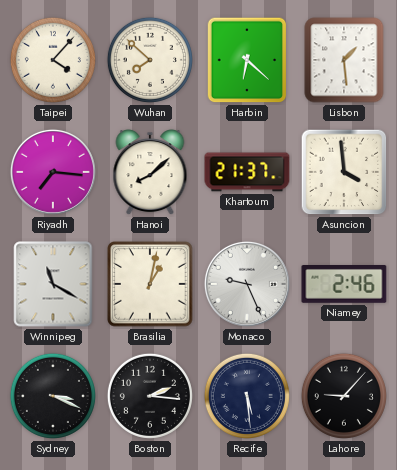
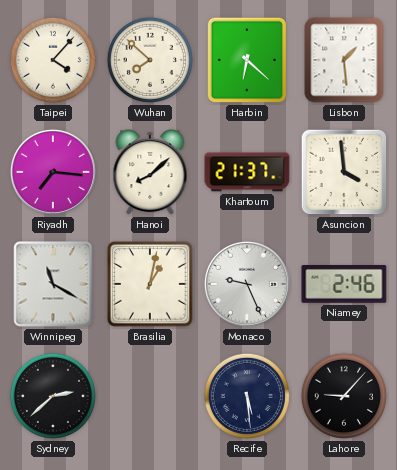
Sydney: 3:19 -> 2:38 (53, 396)
Boston: 2:16 -> none (150, 396)
